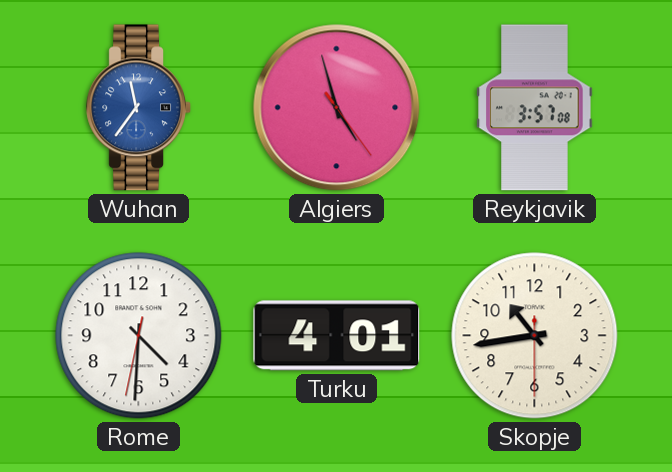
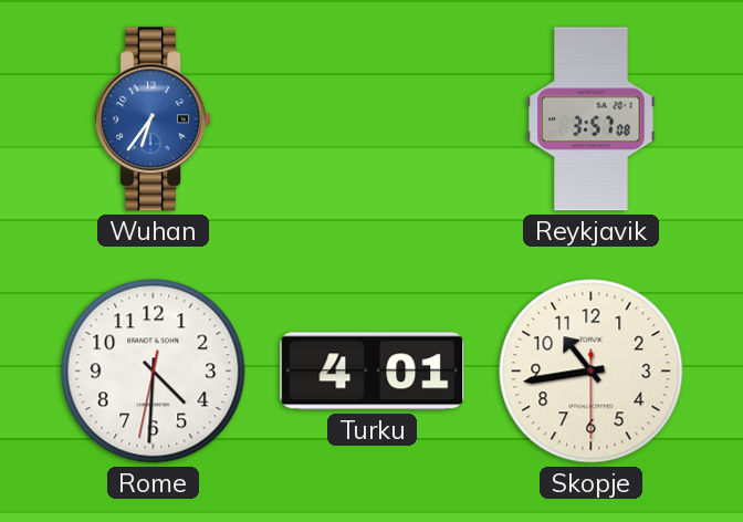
Wuhan: 11:36 -> 6:36 (153, 119)
Algiers: 4:57 -> none (337, 108)
